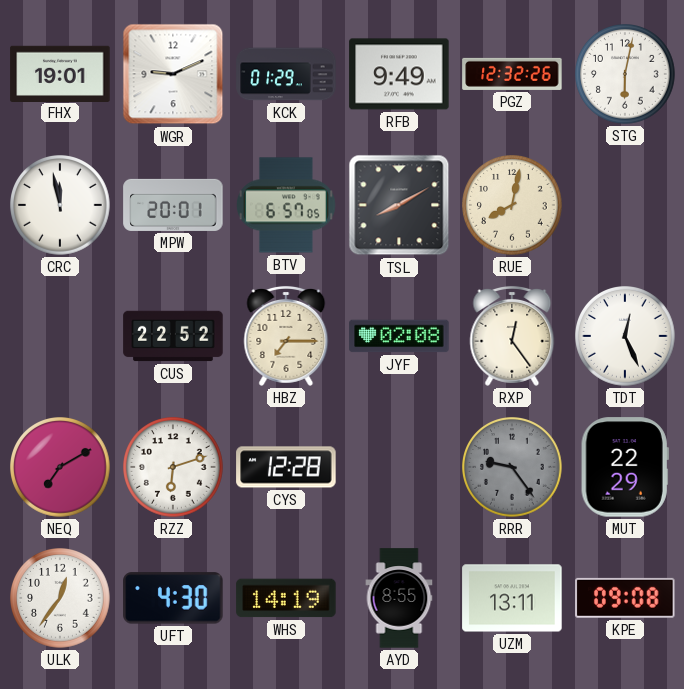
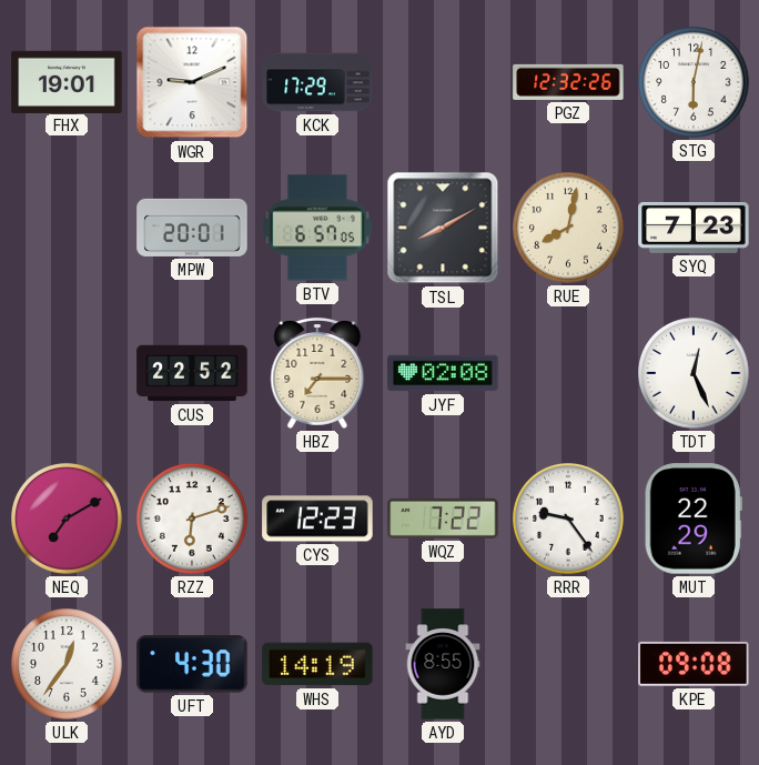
KCK: 01:29 -> 17:29 (317, 82)
RFB: 9:49 -> none (399, 74)
CRC: 11:58 -> none (61, 206)
SYQ: none -> 7:23 (694, 228)
RXP: 12:24 -> none (512, 336)
CYS: 12:28 -> 12:23 (317, 519)
WQZ: none -> 7:22 (443, 519)
RRR dial: grey -> white (569, 520)
UZM: 13:11 -> none (512, 598)
